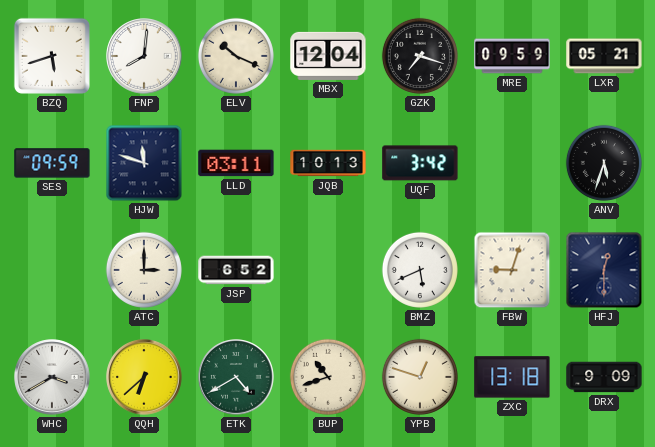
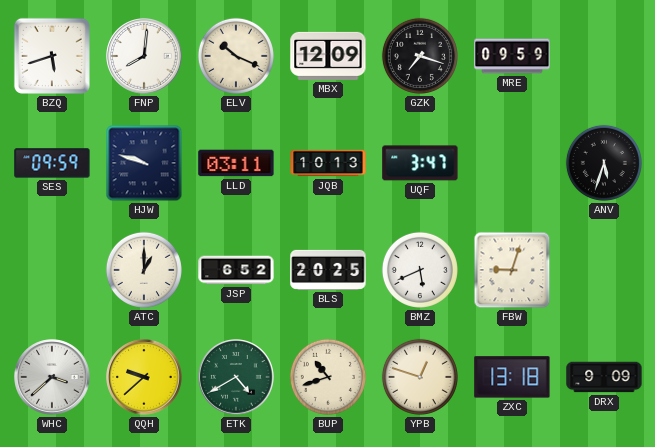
MBX: 12:04 -> 12:09 (328, 56)
LXR: 05:21 -> none (604, 56)
HJW: 11:48 -> 9:48 (144, 163)
UQF: 3:42 -> 3:47 (420, 163)
ATC: 3:00 -> 1:00 (144, 270)
BLS: none -> 20:25 (328, 270)
HFJ: 12:30 -> none (604, 270)
WHC: 3:40 -> 3:38 (52, 377)
QQH: 6:38 -> 9:38 (144, 377)
